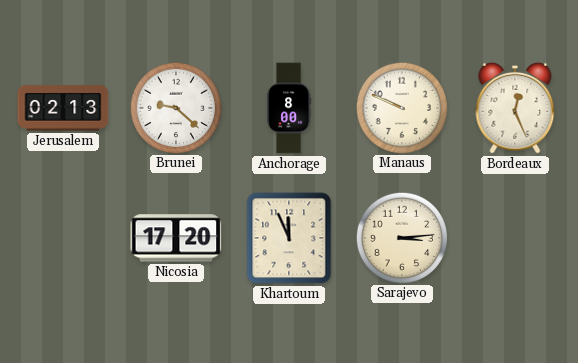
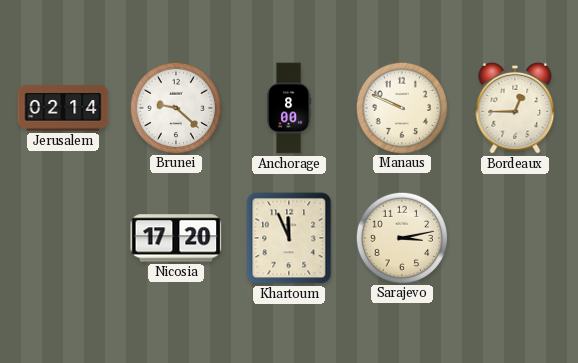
Jerusalem: 02:13 -> 02:14 (63, 108)
Bordeaux: 12:26 -> 12:45 (515, 108)
Sarajevo: 3:14 -> 3:13 (401, 237)
